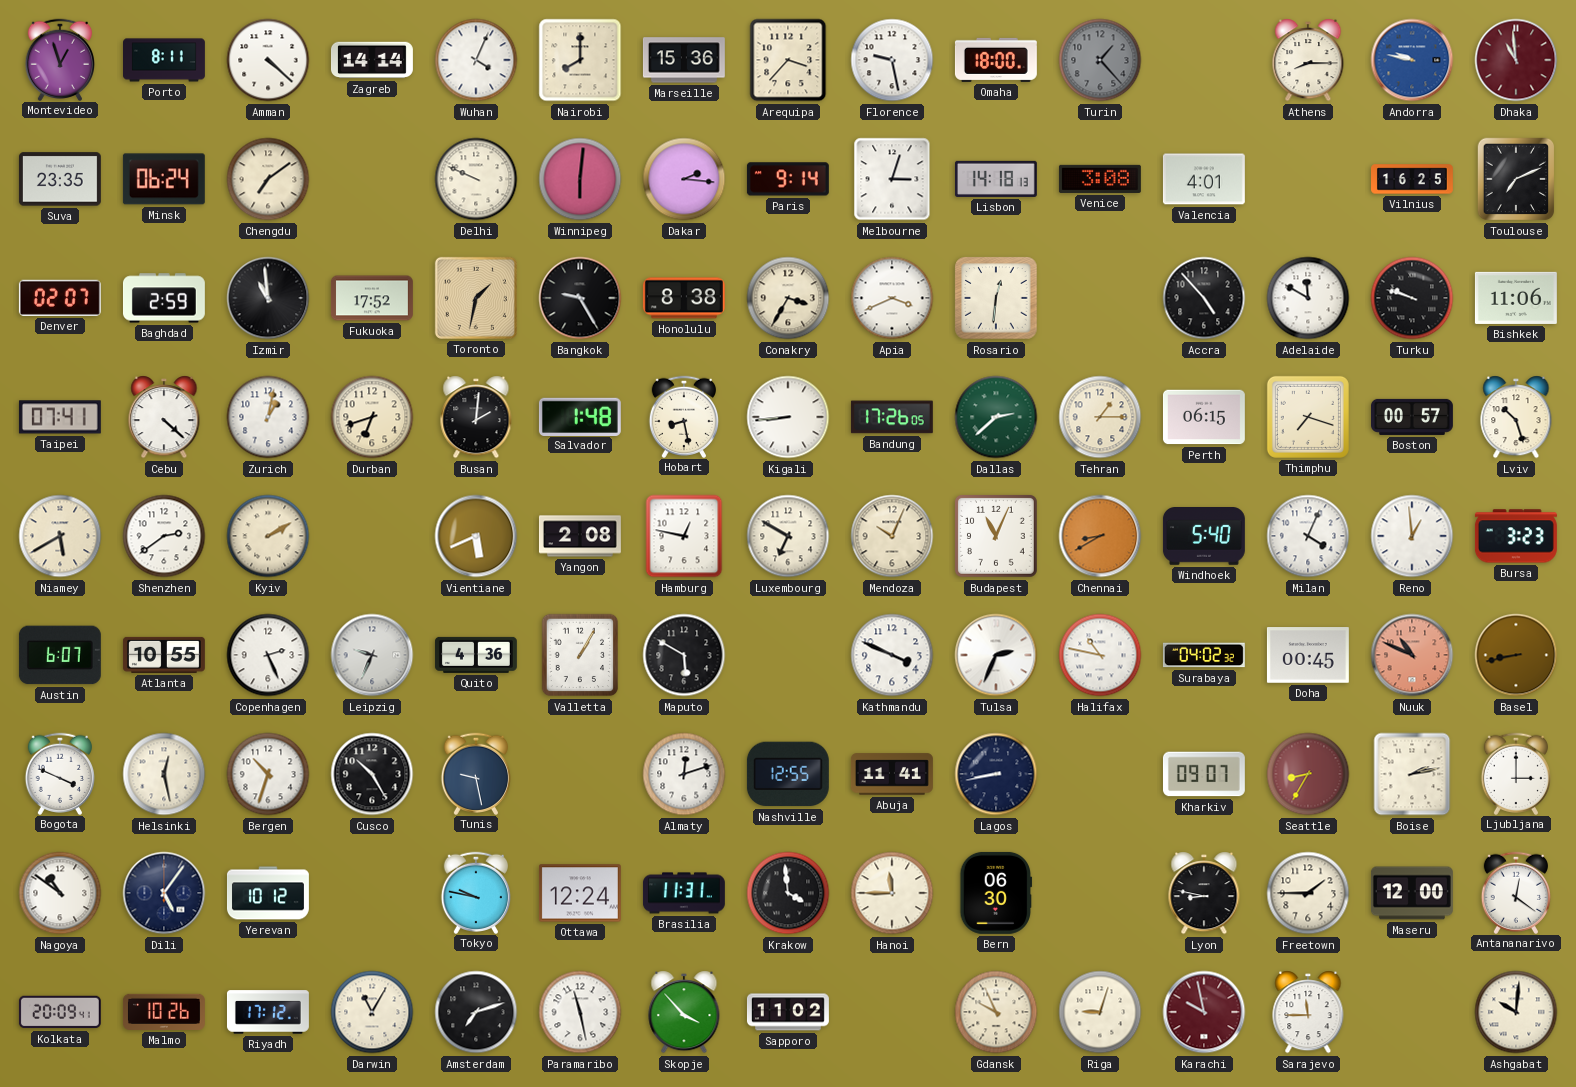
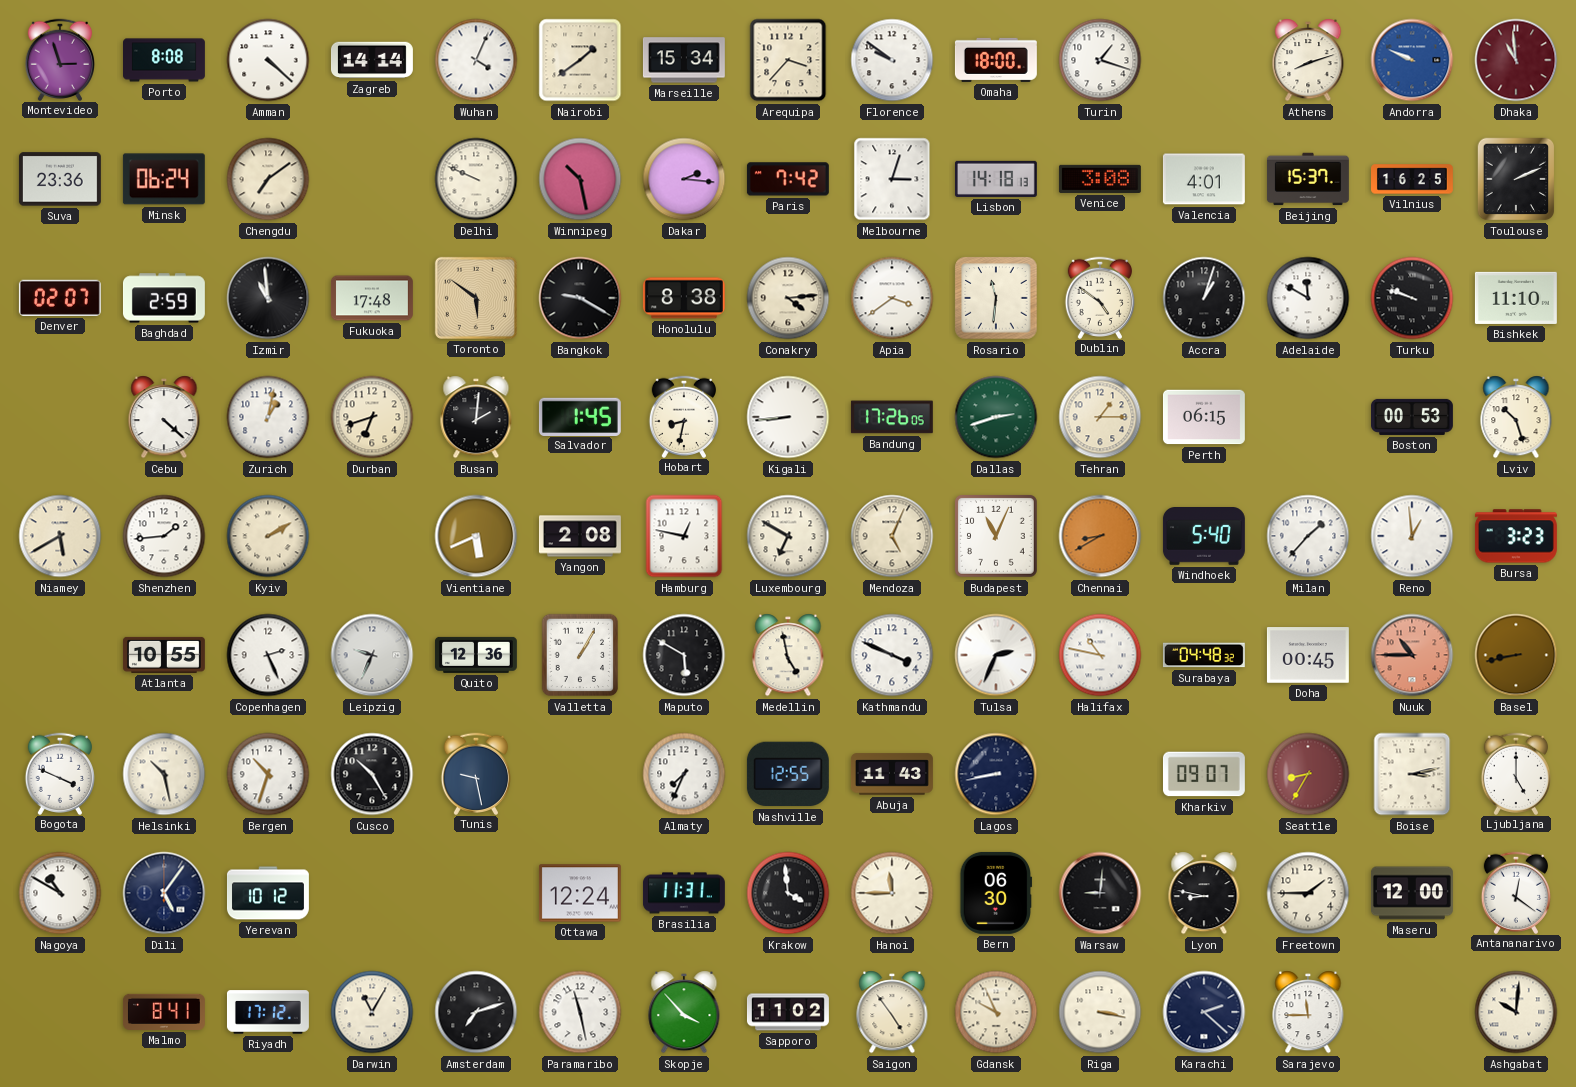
Montevideo: 12:57 -> 2:57 (59, 59)
Porto: 8:11 -> 8:08 (165, 60)
Nairobi: 8:00 -> 1:39 (580, 60)
Marseille: 15:36 -> 15:34 (684, 60)
Florence: 9:28 -> 9:51 (892, 60)
Turin: 1:23 -> 1:18 (1100, 60)
Turin dial: grey -> white (1100, 60)
Athens: 8:15 -> 8:12 (1308, 60)
Andorra: 9:47 -> 9:49 (1412, 60)
Suva: 23:35 -> 23:36 (60, 179)
Winnipeg: 6:01 -> 10:28 (580, 179)
Paris: 9:14 -> 7:42 (788, 179)
Beijing: none -> 15:37 (1308, 179)
Toulouse: 7:11 -> 2:11 (1516, 179)
Fukuoka: 17:52 -> 17:48 (372, 298)
Toronto: 1:32 -> 5:51 (476, 298)
Bangkok: 9:25 -> 9:20 (580, 298)
Conakry: 3:35 -> 4:14 (788, 298)
Apia: 3:41 -> 3:39 (892, 298)
Rosario: 12:31 -> 11:31 (996, 298)
Dublin: none -> 4:51 (1099, 297)
Accra: 4:53 -> 1:03 (1204, 298)
Bishkek: 11:06 -> 11:10 (1516, 298)
Taipei: 07:41 -> none (60, 417)
Salvador: 1:48 -> 1:45 (580, 416)
Hobart: 8:28 -> 8:32 (683, 416)
Dallas: 2:38 -> 2:42 (996, 417)
Thimphu: 7:18 -> none (1308, 417)
Boston: 00:57 -> 00:53 (1412, 417)
Shenzhen: 2:39 -> 1:44 (164, 536)
Mendoza: 10:04 -> 5:04 (892, 536)
Milan: 4:04 -> 1:37 (1308, 536)
Austin: 6:07 -> none (60, 655)
Quito: 4:36 -> 12:36 (476, 655)
Medellin: none -> 4:58 (788, 655)
Surabaya: 04:02 -> 04:48 (1204, 655)
Nuuk: 10:49 -> 10:45 (1412, 655)
Helsinki: 12:28 -> 10:28 (164, 774)
Almaty: 12:12 -> 7:34 (684, 774)
Abuja: 11:41 -> 11:43 (892, 774)
Boise: 2:13 -> 3:13 (1412, 774)
Ljubljana: 3:00 -> 5:00 (1515, 773)
Nagoya: 10:51 -> 10:50 (60, 893)
Tokyo: 9:47 -> none (475, 892)
Warsaw: none -> 9:01 (1100, 893)
Kolkata: 20:09 -> none (60, 1012)
Malmo: 10:26 -> 8:41 (164, 1012)
Saigon: none -> 4:54 (892, 1012)
Riga: 9:03 -> 3:17 (1100, 1012)
Karachi: 9:58 -> 2:22 (1204, 1012)
Karachi dial: burgundy -> navy (1204, 1012)
